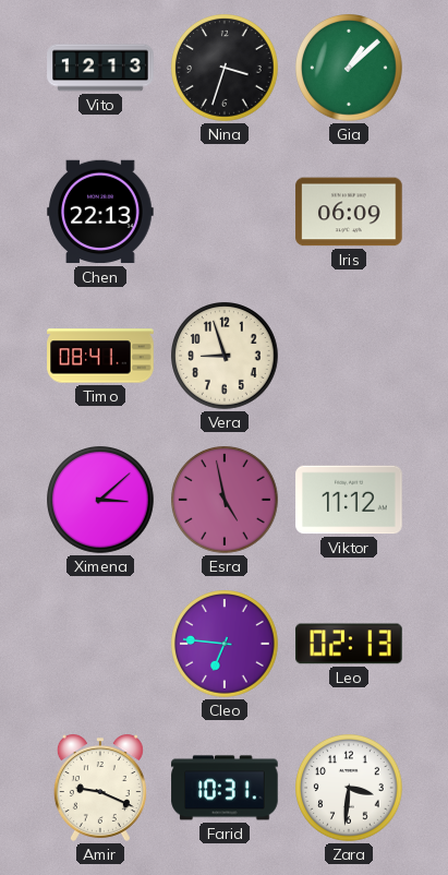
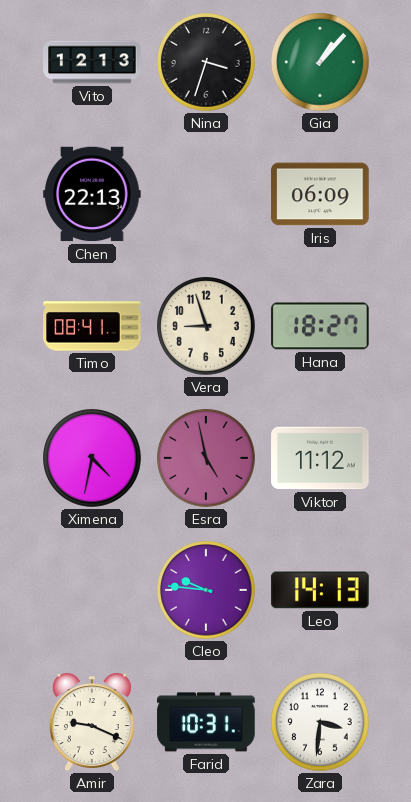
Gia: 1:08 -> 1:07 (320, 62)
Hana: none -> 18:27 (320, 326)
Ximena: 3:08 -> 4:32 (92, 458)
Cleo: 6:46 -> 9:46 (206, 590)
Leo: 02:13 -> 14:13 (320, 590)
